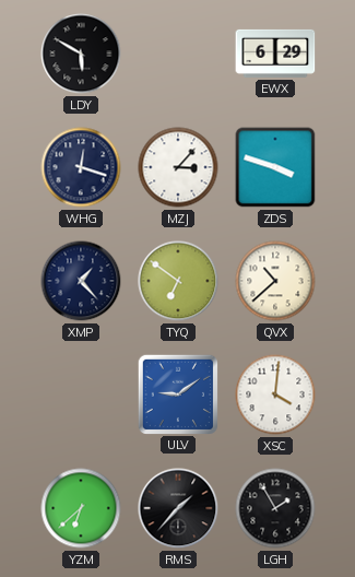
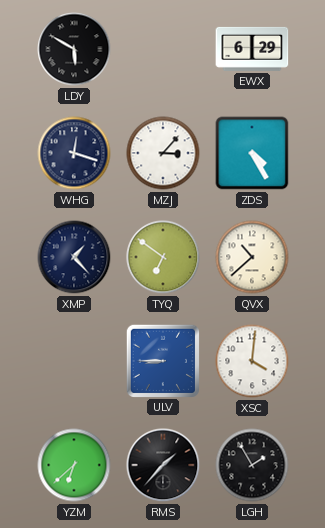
ZDS: 3:48 -> 4:25 (252, 153)
ULV: 9:09 -> 8:45 (162, 360)
